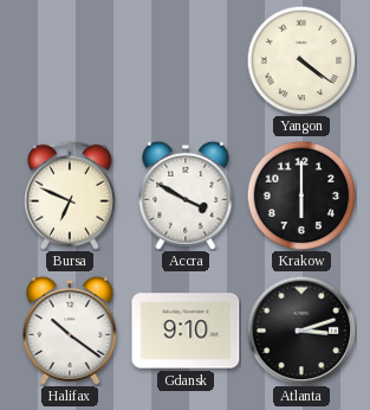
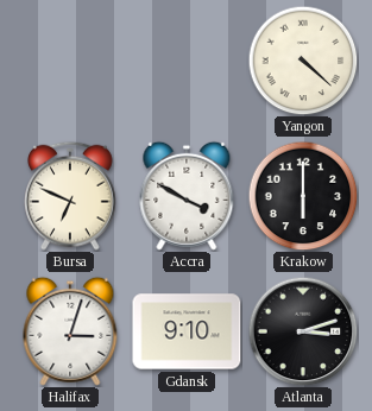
Yangon: 4:21 -> 4:22 (303, 61)
Halifax: 10:21 -> 3:03 (70, 331)
